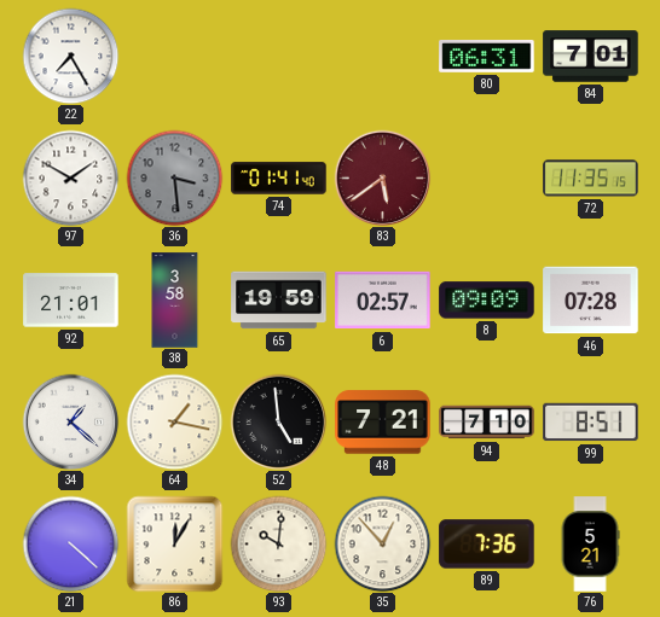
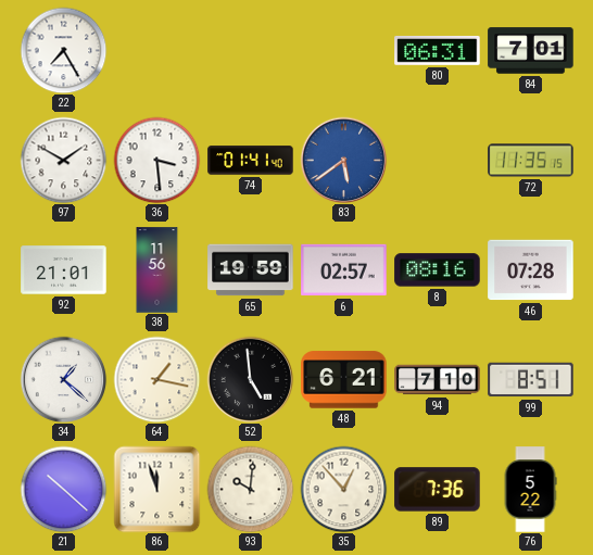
36 dial: grey -> white (156, 160)
83 dial: burgundy -> blue (343, 160)
38: 3:58 -> 11:56 (157, 270)
8: 09:09 -> 08:16 (438, 270)
48: 7:21 -> 6:21 (344, 380)
21: 4:22 -> 10:22 (63, 489)
86: 12:05 -> 11:57 (156, 489)
76: 5:21 -> 5:22 (530, 490)
